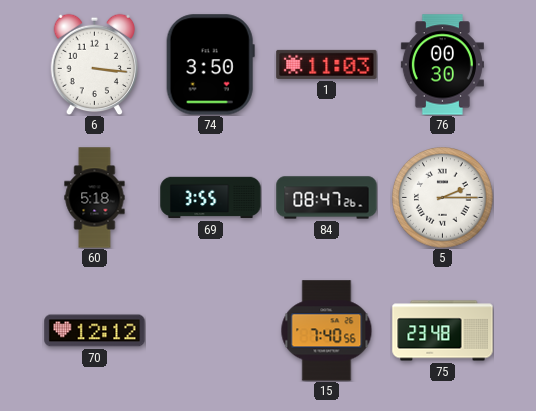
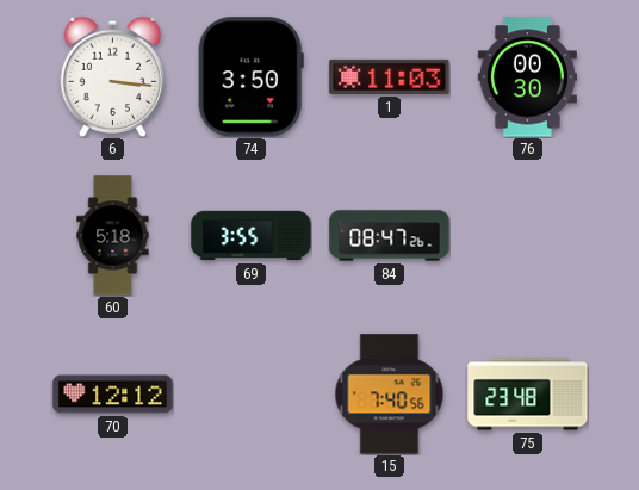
5: 2:15 -> none (443, 198)
